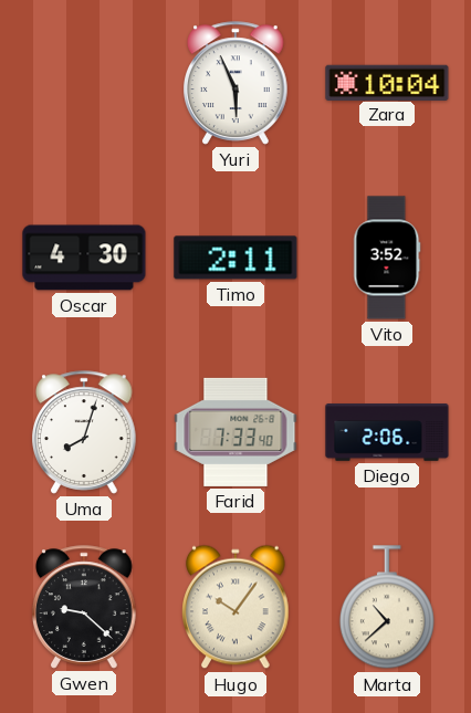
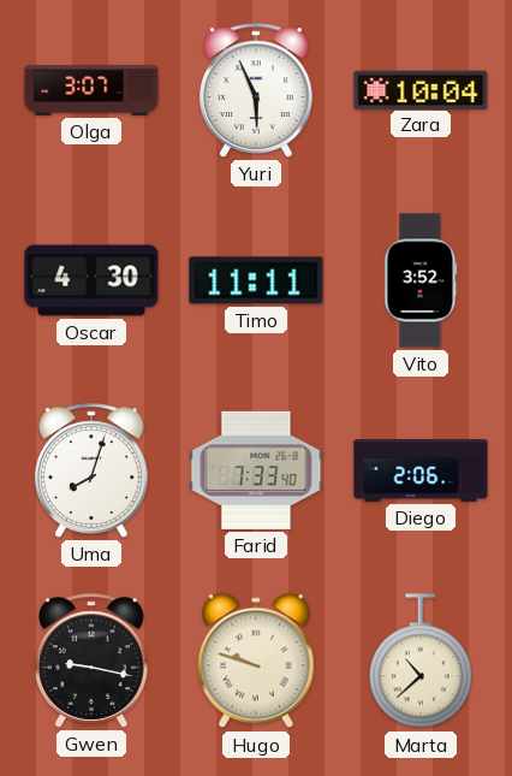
Olga: none -> 3:07 (91, 90)
Timo: 2:11 -> 11:11 (256, 280)
Gwen: 9:22 -> 9:17 (93, 661)
Hugo: 10:06 -> 9:48 (256, 661)
